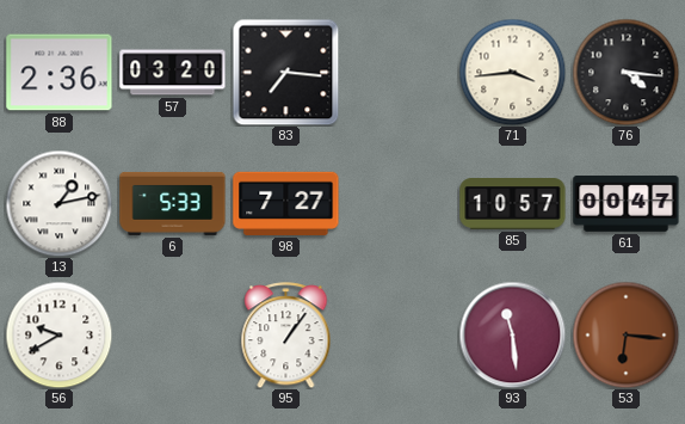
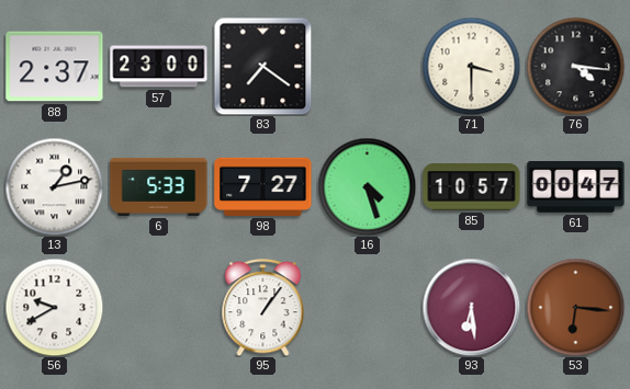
88: 2:36 -> 2:37 (55, 67)
57: 03:20 -> 23:00 (159, 67)
83: 7:16 -> 7:21 (262, 66)
71: 3:44 -> 3:30 (471, 66)
16: none -> 4:27 (367, 186)
93: 11:29 -> 6:29 (471, 307)
